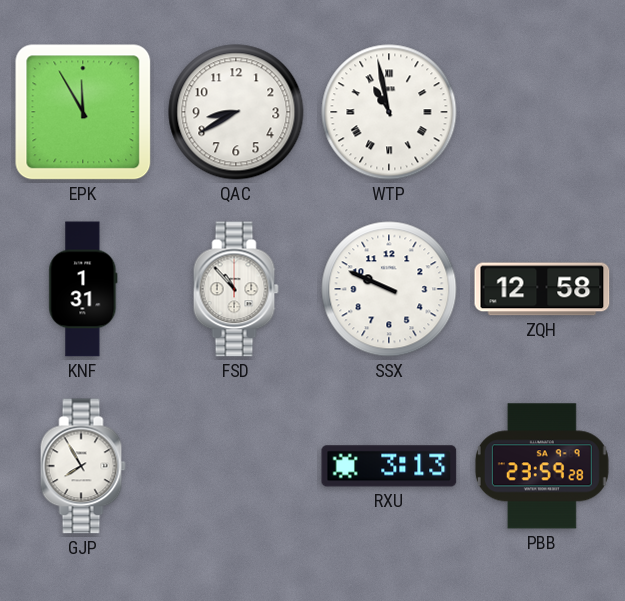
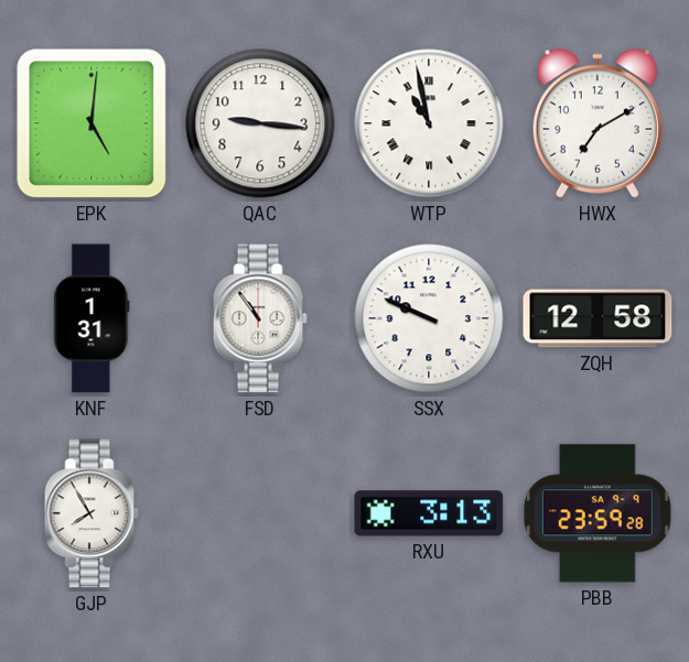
EPK: 11:55 -> 5:01 (91, 123)
QAC: 8:40 -> 9:16 (260, 123)
HWX: none -> 7:10 (598, 123)
FSD: 10:53 -> 10:54 (260, 318)
